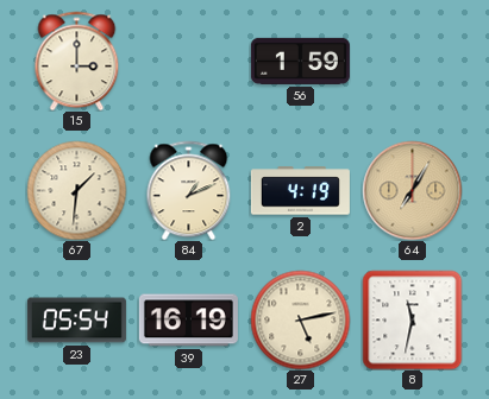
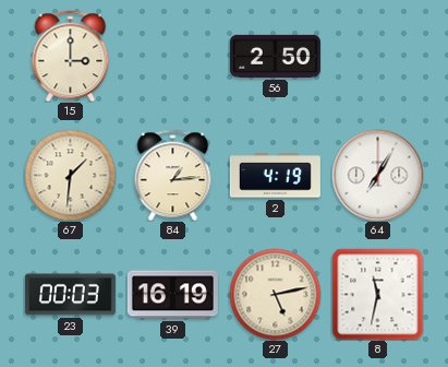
56: 1:59 -> 2:50 (275, 56)
84: 1:11 -> 1:14 (173, 175)
64 dial: champagne -> white (377, 175)
23: 05:54 -> 00:03 (70, 295)
